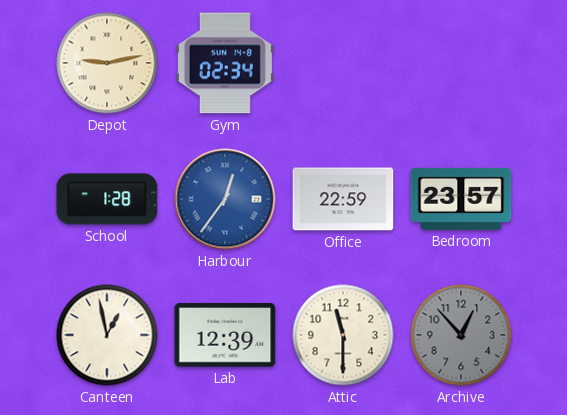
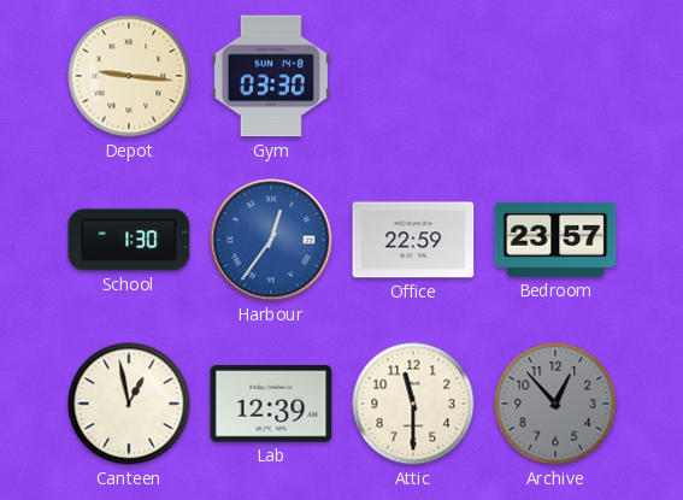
Depot: 9:13 -> 9:16 (129, 76)
Gym: 02:34 -> 03:30 (271, 76)
School: 1:28 -> 1:30 (129, 240)
